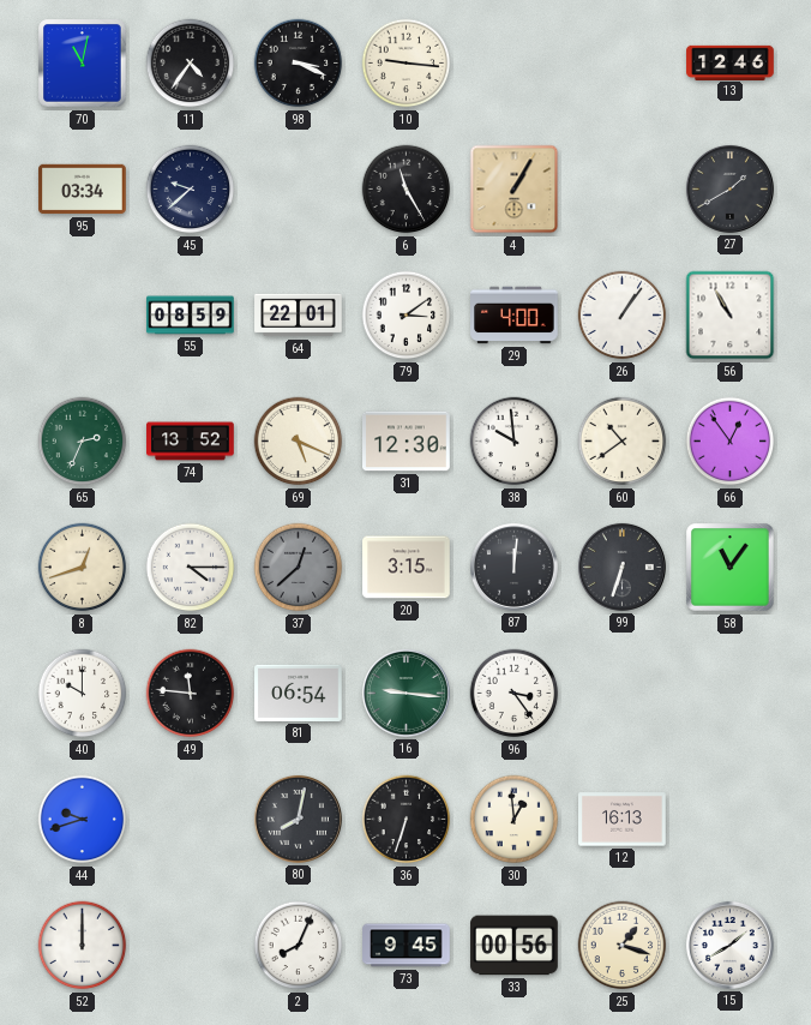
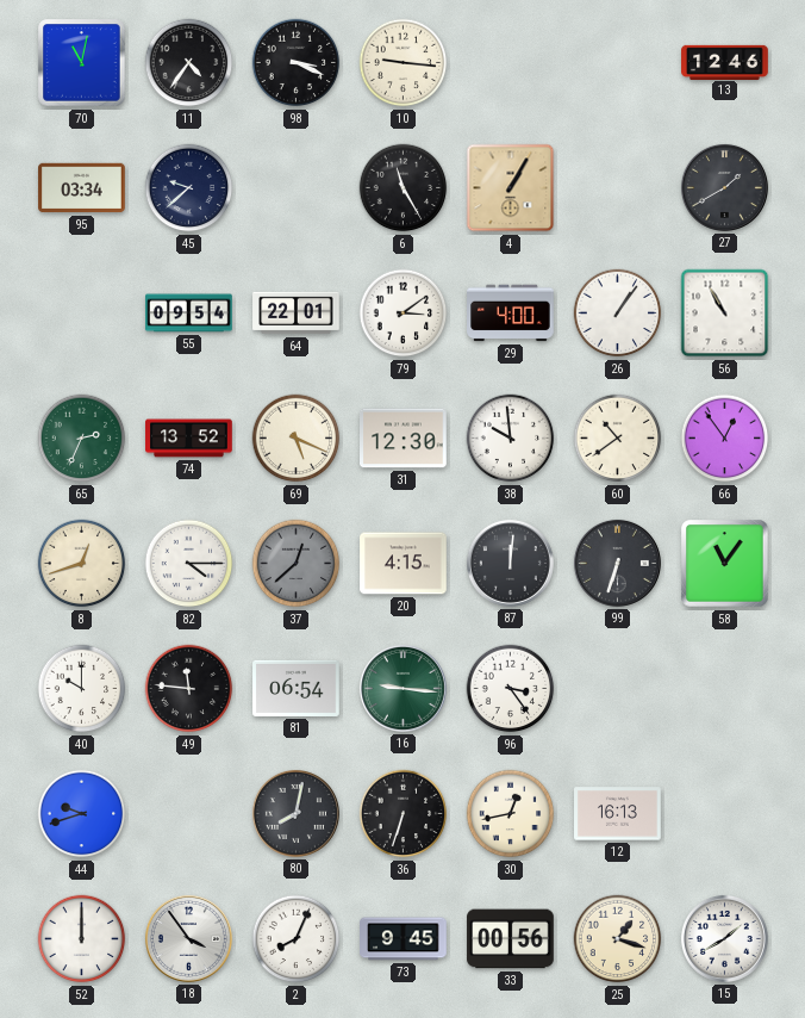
55: 08:59 -> 09:54 (189, 314)
20: 3:15 -> 4:15 (404, 564)
30: 12:59 -> 12:43 (511, 814)
18: none -> 3:54 (188, 938)
